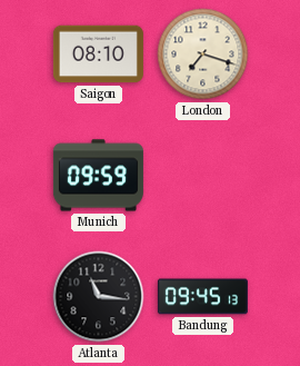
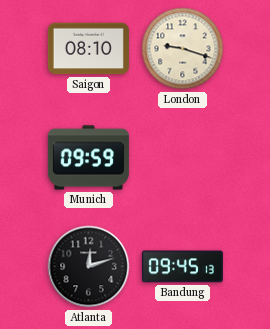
London: 7:18 -> 9:18 (183, 49)
Atlanta: 11:16 -> 12:12 (89, 267)
